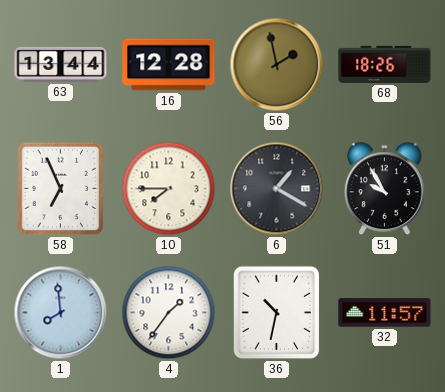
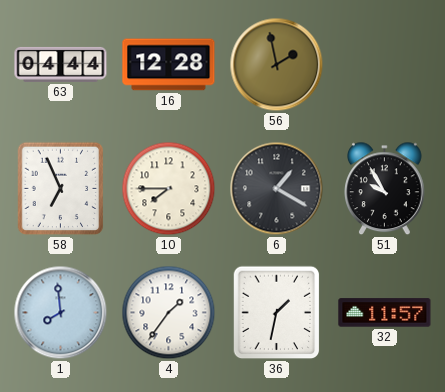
63: 13:44 -> 04:44 (61, 64)
68: 18:26 -> none (385, 64)
36: 10:32 -> 1:32 (277, 313)
